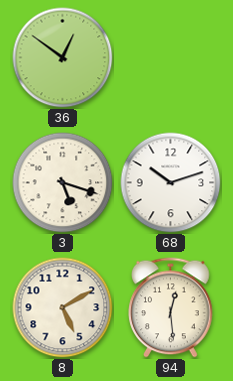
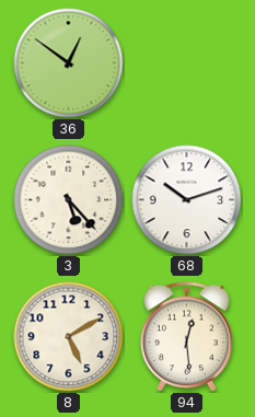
3: 5:18 -> 5:23 (69, 200)
